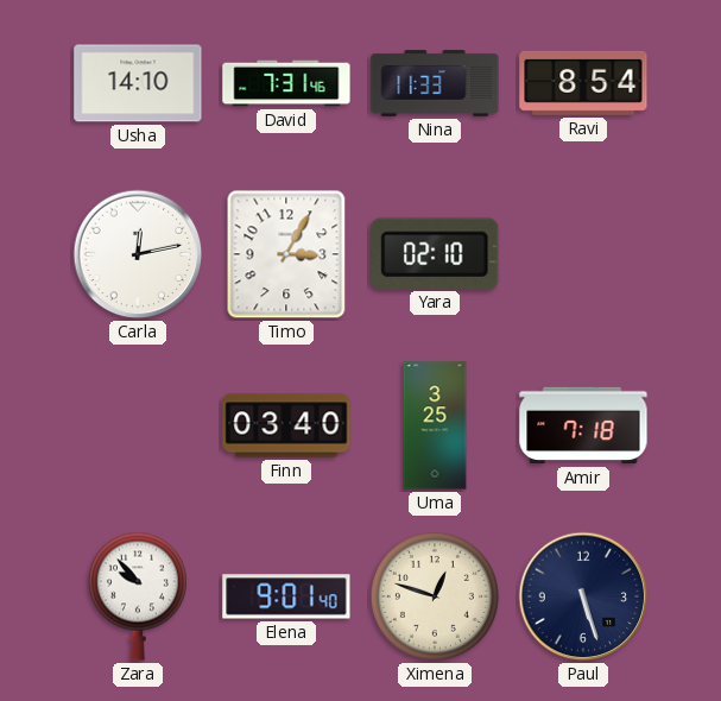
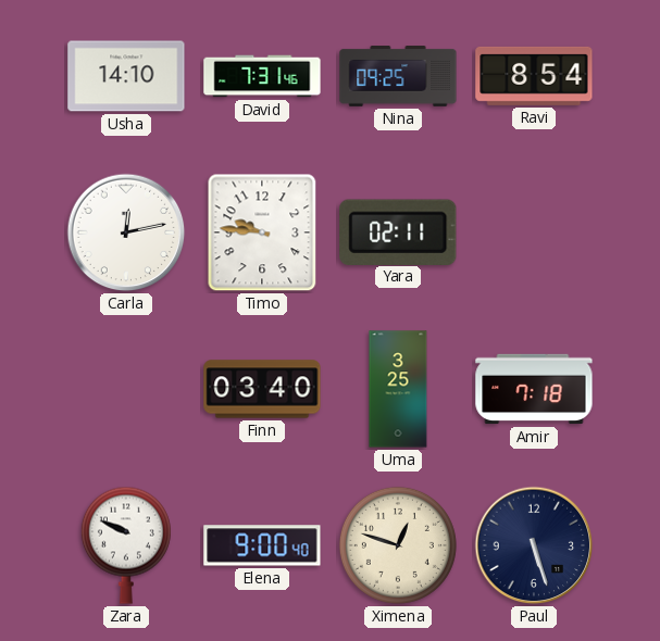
Nina: 11:33 -> 09:25 (398, 76)
Timo: 3:05 -> 9:46 (262, 232)
Yara: 02:10 -> 02:11 (398, 231)
Zara: 9:53 -> 9:49 (126, 545)
Elena: 9:01 -> 9:00 (262, 545)
